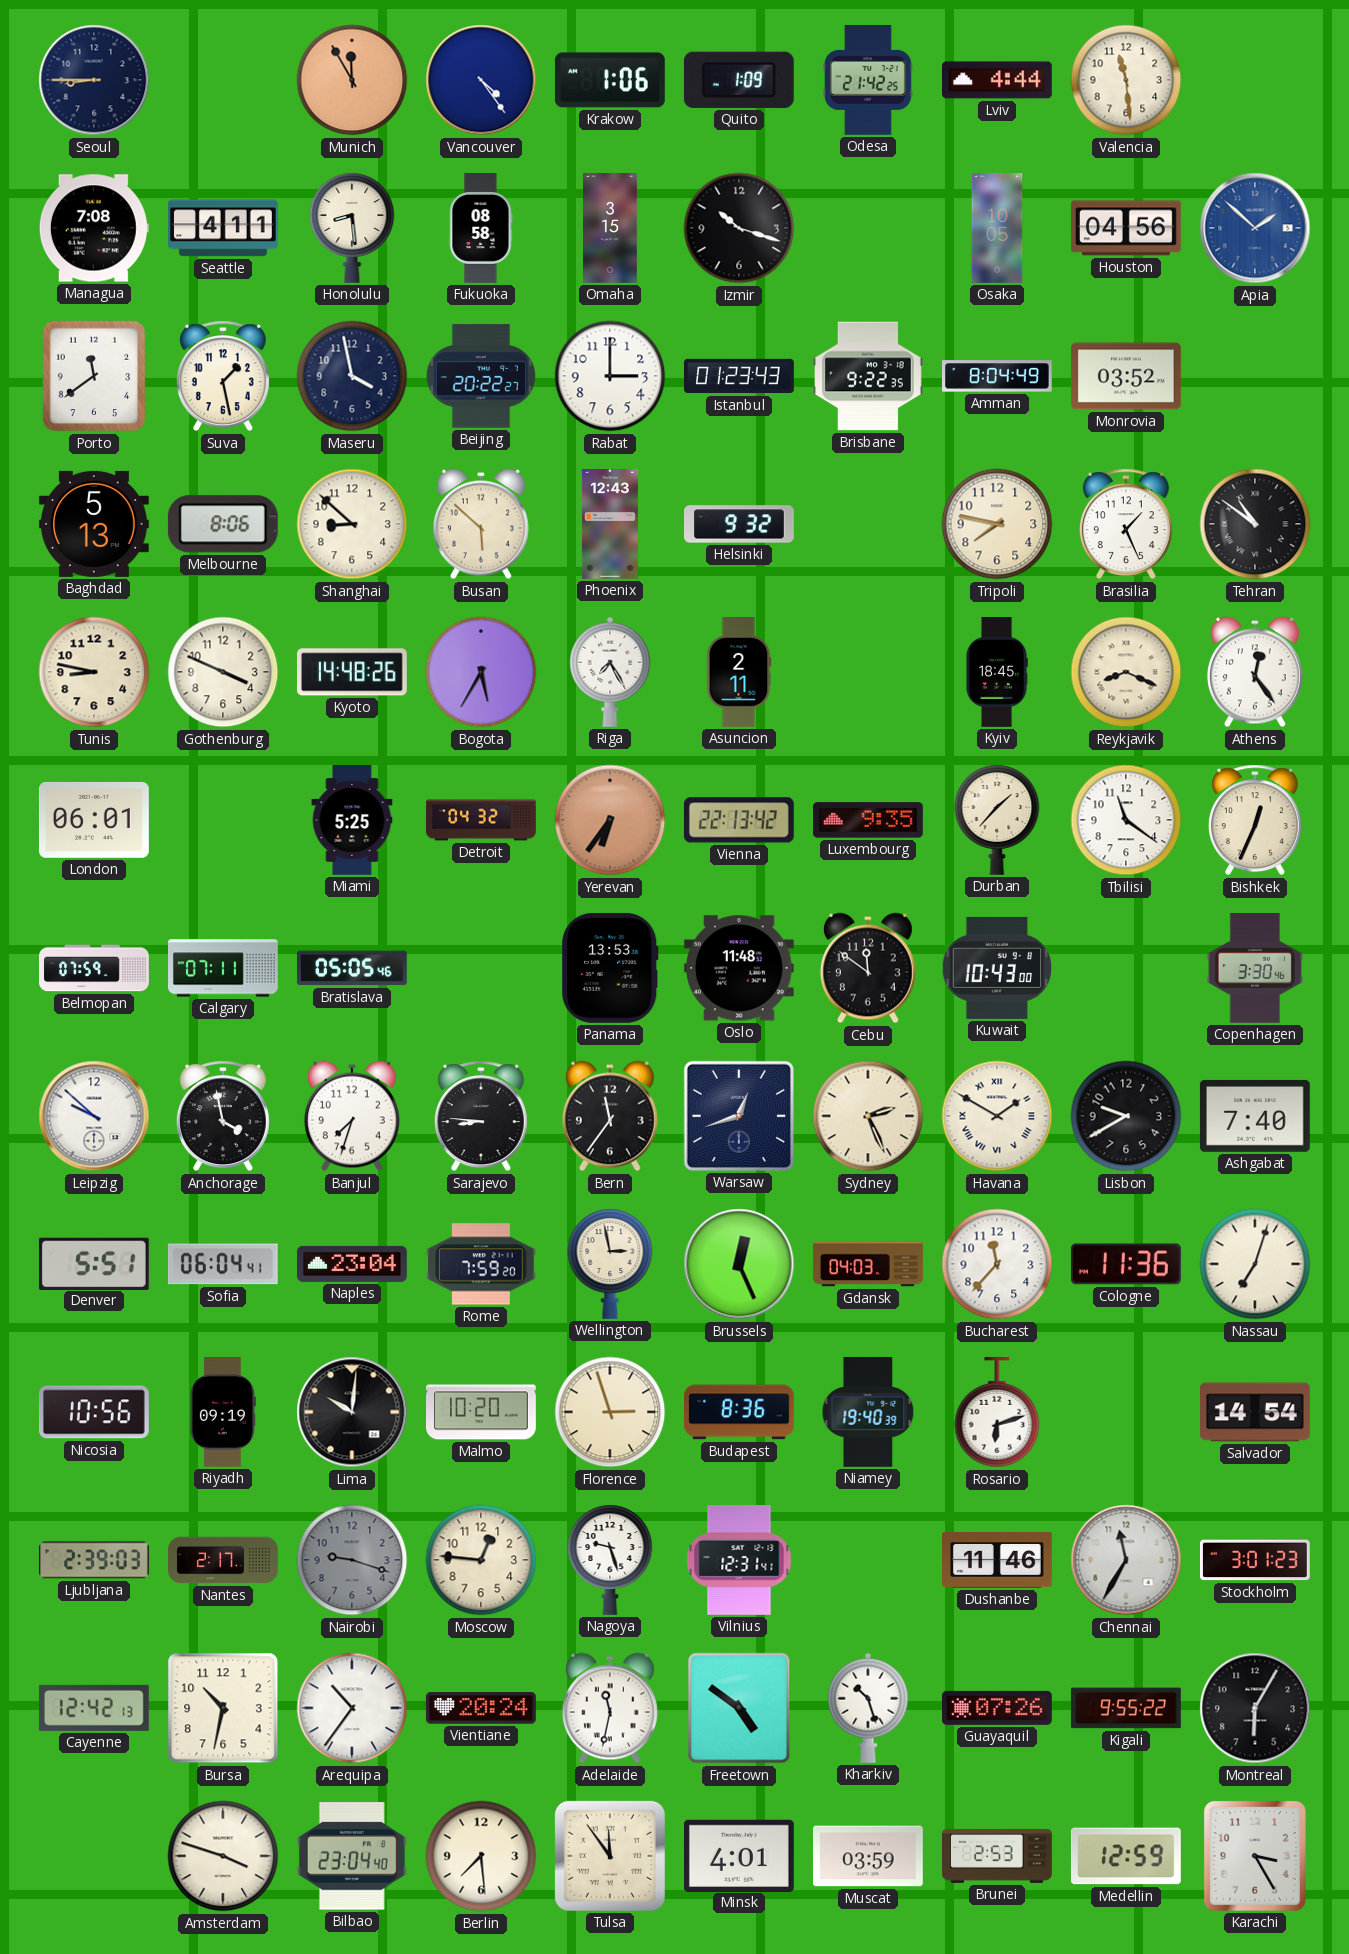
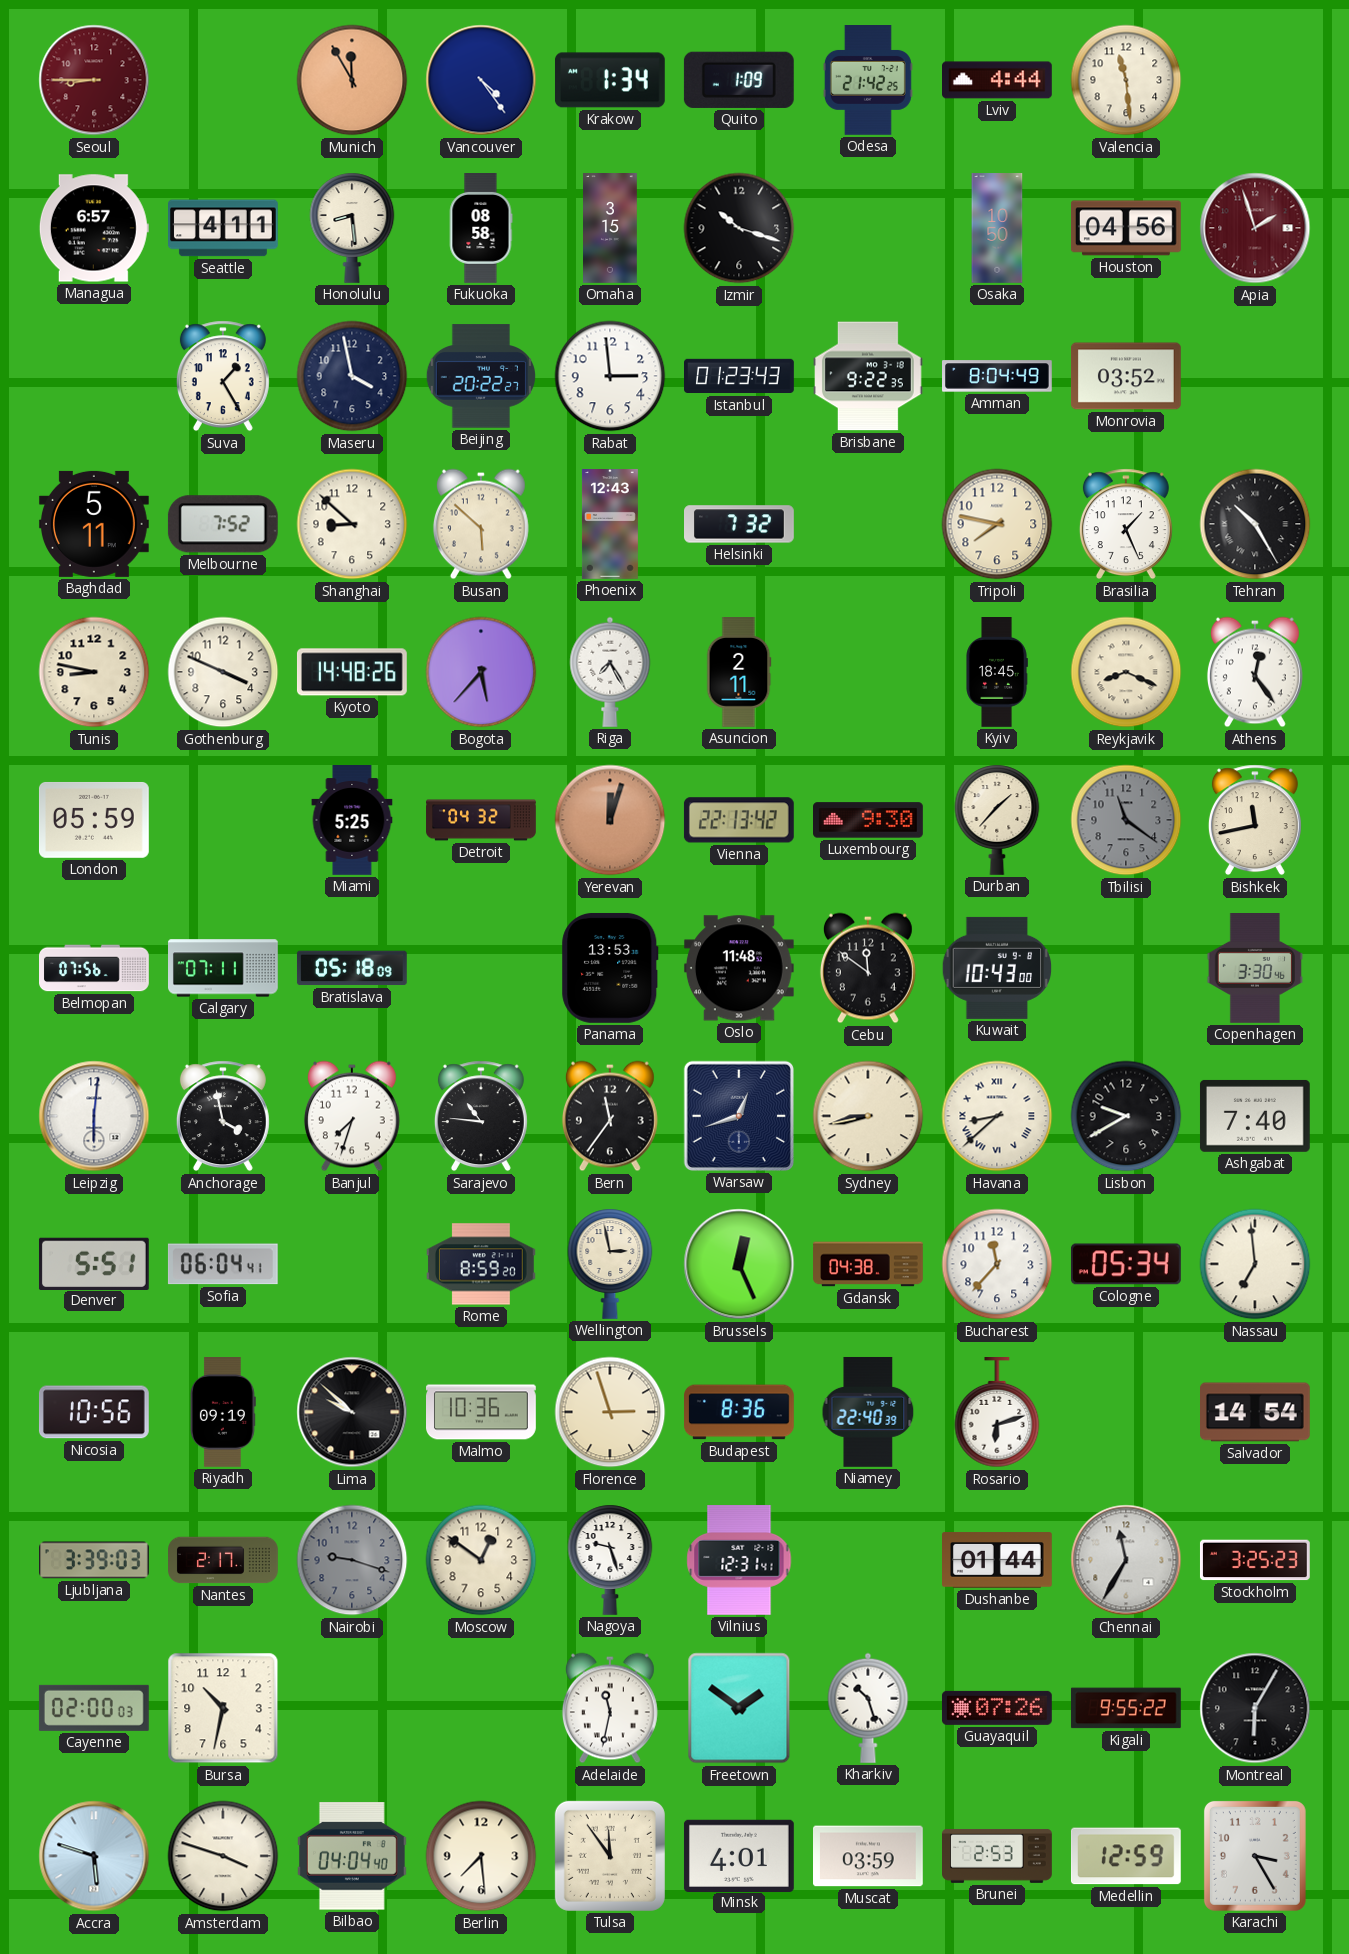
Seoul dial: navy -> burgundy (94, 80)
Krakow: 1:06 -> 1:34 (610, 80)
Managua: 7:08 -> 6:57 (94, 228)
Osaka: 10:05 -> 10:50 (997, 228)
Apia: 1:52 -> 1:57 (1255, 228)
Apia dial: blue -> burgundy (1255, 228)
Porto: 11:39 -> none (94, 376)
Suva: 1:28 -> 1:25 (223, 376)
Rabat: 3:00 -> 2:59 (610, 376)
Baghdad: 5:13 -> 5:11 (94, 524)
Melbourne: 8:06 -> 7:52 (223, 524)
Helsinki: 9:32 -> 7:32 (740, 524)
Tehran: 10:51 -> 10:25 (1255, 524)
Bogota: 5:35 -> 5:37 (481, 672)
London: 06:01 -> 05:59 (94, 820)
Yerevan: 6:36 -> 12:03 (610, 820)
Luxembourg: 9:35 -> 9:30 (869, 820)
Tbilisi dial: white -> grey (1126, 820)
Bishkek: 12:34 -> 11:43 (1255, 820)
Belmopan: 07:59 -> 07:56 (94, 968)
Bratislava: 05:05 -> 05:18 (352, 968)
Leipzig: 9:52 -> 6:01 (94, 1116)
Sarajevo: 8:46 -> 10:46 (481, 1116)
Sydney: 2:26 -> 8:43 (868, 1116)
Havana: 1:50 -> 8:38 (997, 1116)
Naples: 23:04 -> none (353, 1264)
Rome: 7:59 -> 8:59 (481, 1264)
Gdansk: 04:03 -> 04:38 (868, 1264)
Cologne: 11:36 -> 05:34 (1126, 1264)
Nassau: 7:03 -> 6:59 (1255, 1264)
Lima: 10:01 -> 9:52 (352, 1412)
Malmo: 10:20 -> 10:36 (482, 1412)
Niamey: 19:40 -> 22:40 (868, 1412)
Ljubljana: 2:39 -> 3:39 (95, 1560)
Moscow: 12:46 -> 12:51 (481, 1560)
Dushanbe: 11:46 -> 01:44 (998, 1560)
Stockholm: 3:01 -> 3:25 (1255, 1560)
Cayenne: 12:42 -> 02:00 (94, 1708)
Arequipa: 10:36 -> none (352, 1708)
Vientiane: 20:24 -> none (481, 1708)
Freetown: 4:51 -> 1:51 (739, 1708)
Accra: none -> 5:48 (94, 1856)
Bilbao: 23:04 -> 04:04 (352, 1856)
